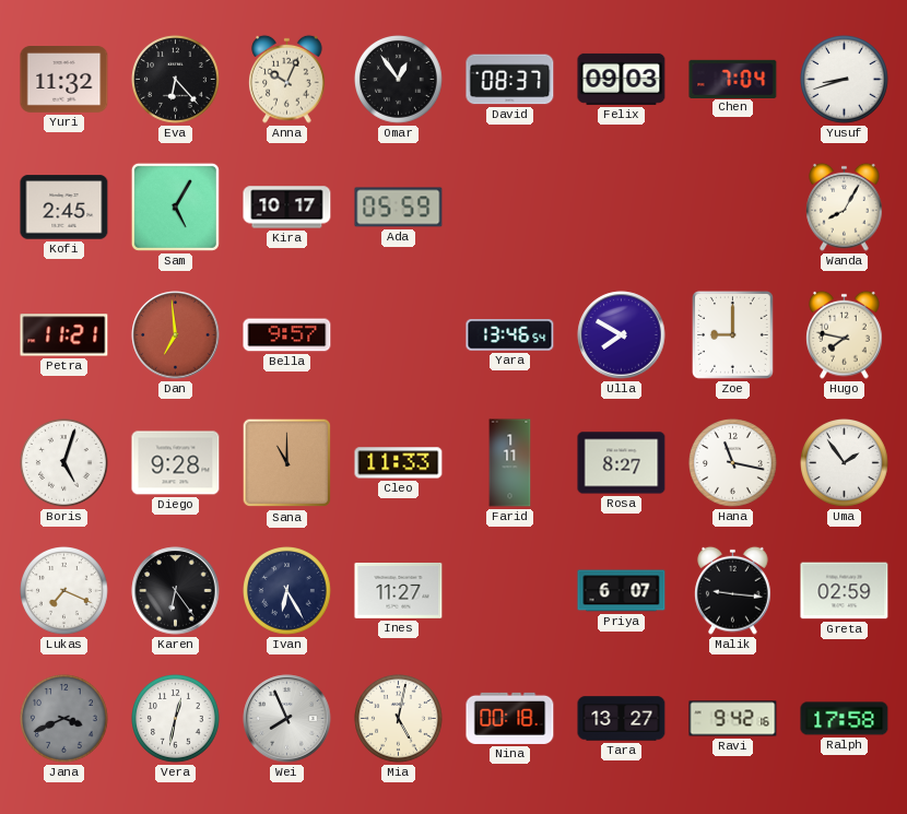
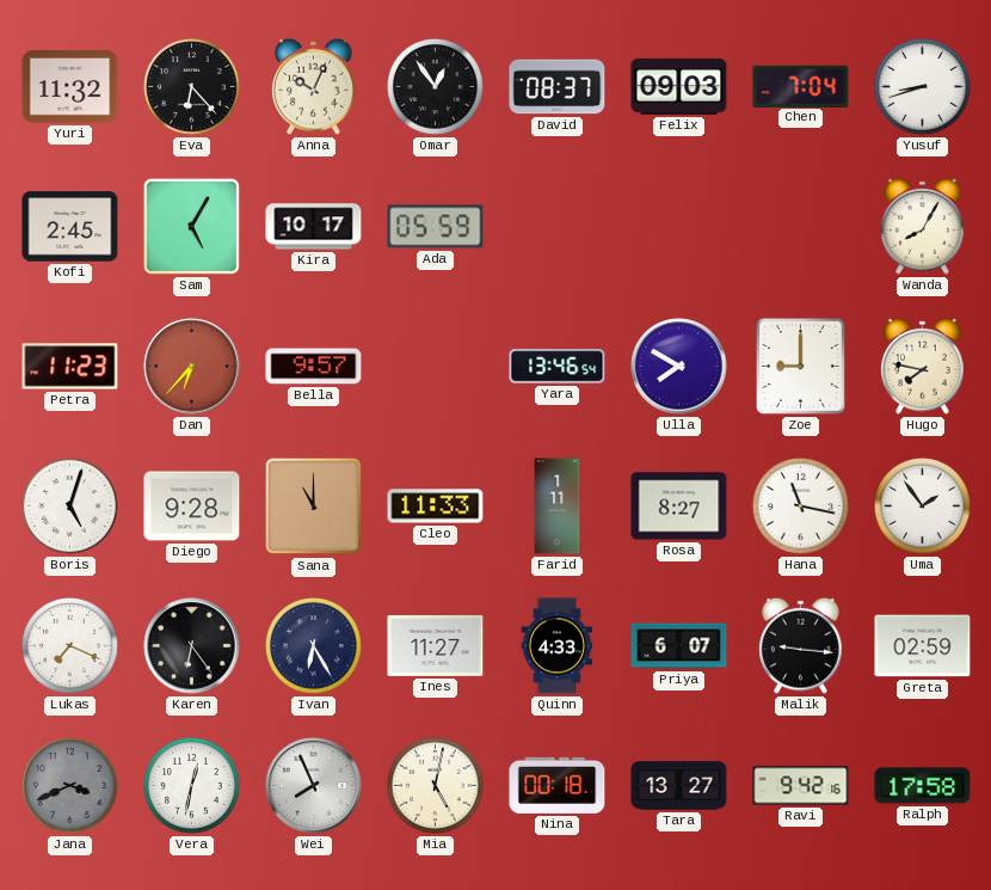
Petra: 11:21 -> 11:23 (70, 367)
Dan: 6:59 -> 6:37 (192, 367)
Quinn: none -> 4:33 (558, 646)
